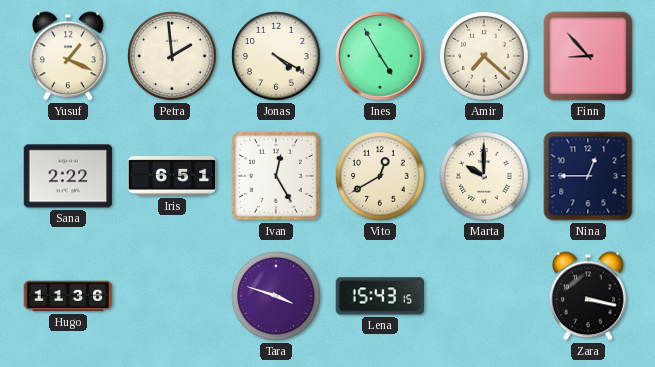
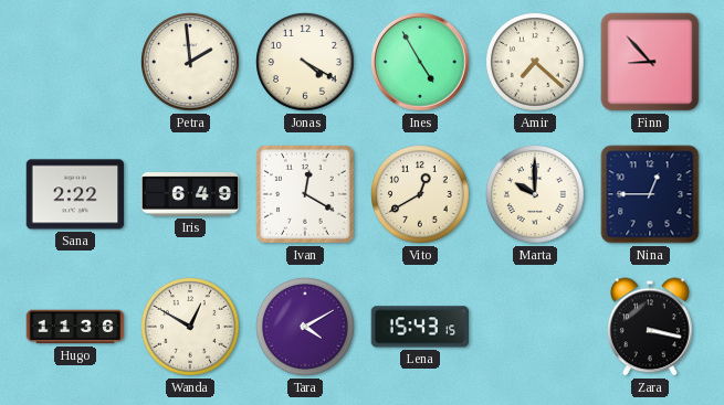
Yusuf: 1:19 -> none (69, 56)
Iris: 6:51 -> 6:49 (190, 194)
Ivan: 12:25 -> 12:20 (305, 194)
Wanda: none -> 12:50 (191, 328)
Tara: 3:48 -> 4:10 (306, 328)
